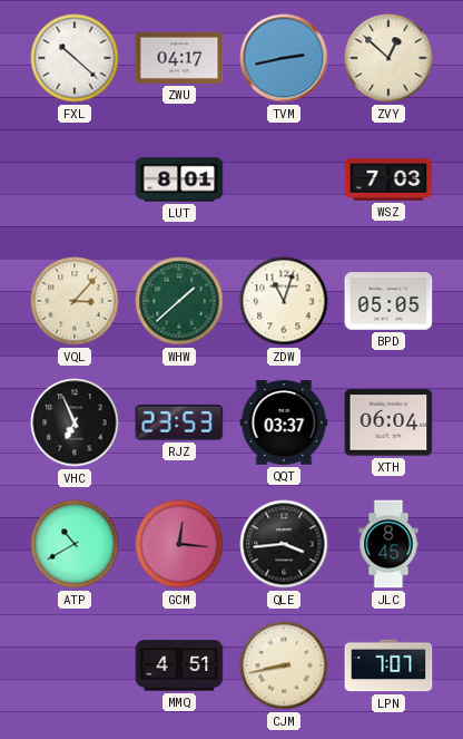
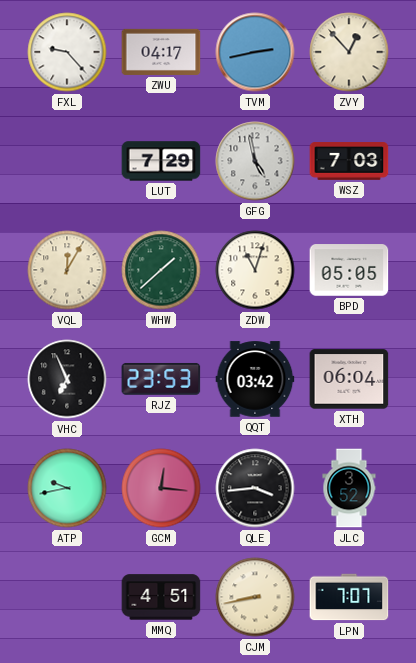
FXL: 10:22 -> 9:23 (67, 52)
ZVY: 12:52 -> 12:53 (349, 52)
LUT: 8:01 -> 7:29 (161, 161)
GFG: none -> 4:58 (255, 161)
VQL: 3:07 -> 12:05 (67, 270)
QQT: 03:37 -> 03:42 (255, 379)
ATP: 10:40 -> 9:43 (67, 488)
JLC: 8:45 -> 3:52 (349, 488)
